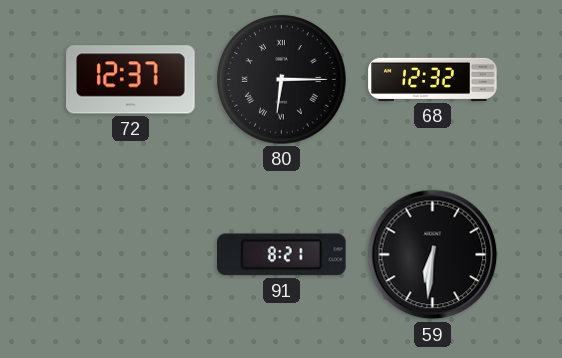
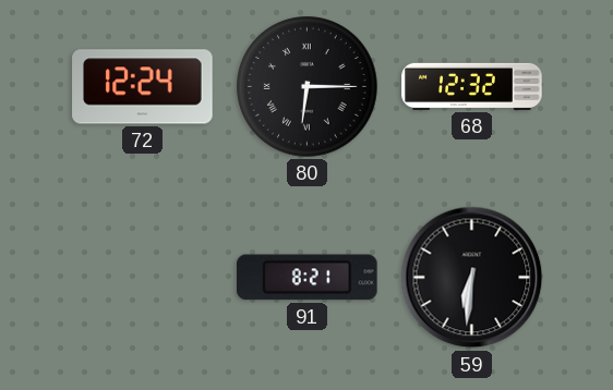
72: 12:37 -> 12:24 (143, 87)
